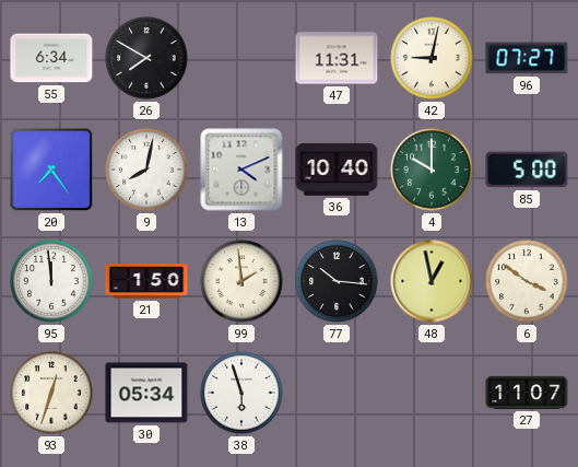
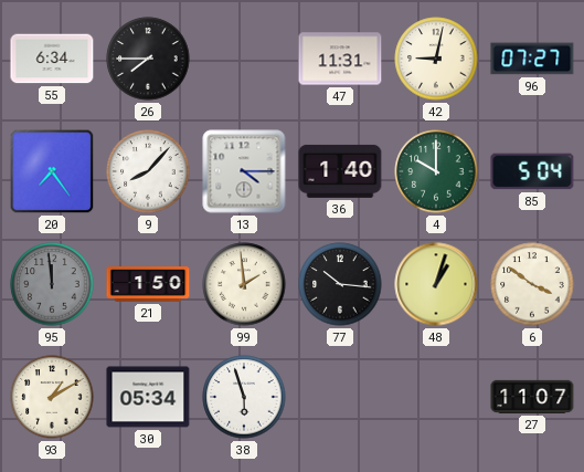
26: 7:50 -> 7:45 (148, 59)
9: 8:02 -> 8:07 (148, 171)
13: 4:11 -> 4:15 (244, 171)
36: 10:40 -> 1:40 (340, 171)
85: 5:00 -> 5:04 (532, 171)
95 dial: white -> grey (52, 284)
48: 12:58 -> 1:03 (436, 284)
93: 12:33 -> 1:10 (52, 397)
